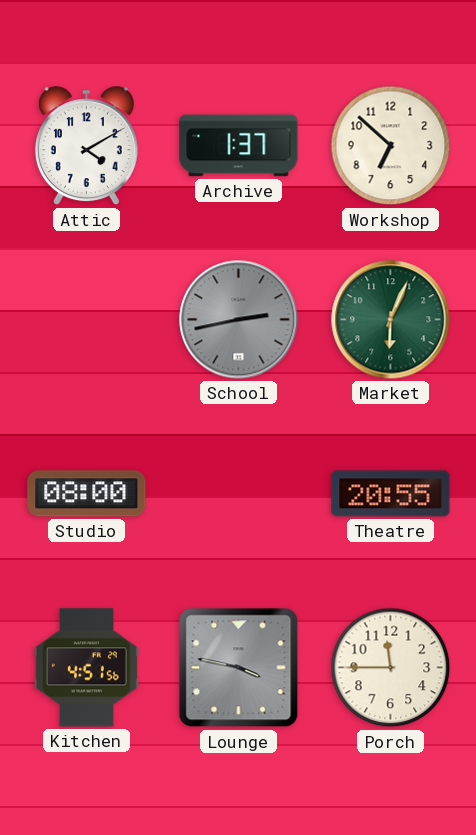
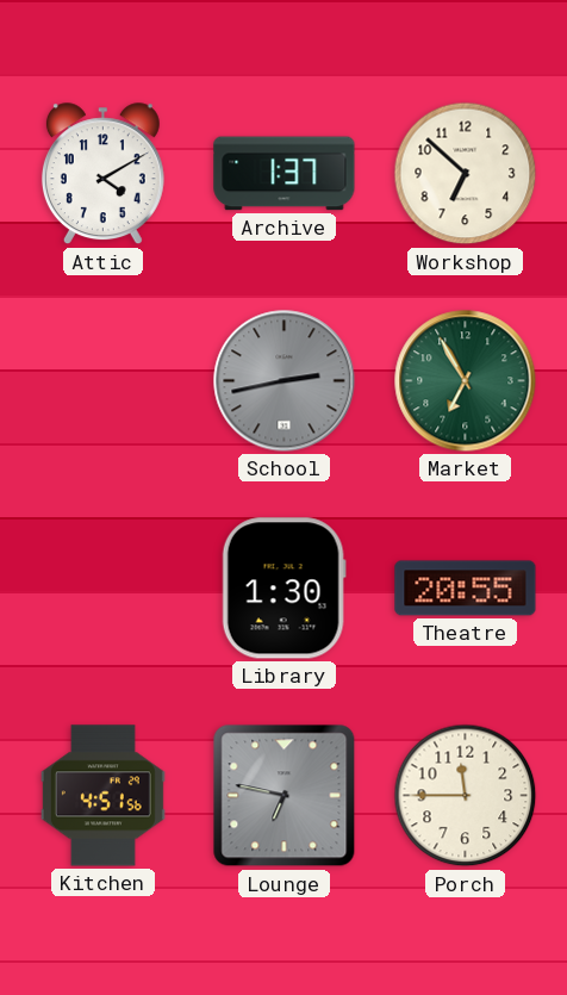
Market: 6:04 -> 6:55 (466, 381)
Studio: 08:00 -> none (87, 494)
Library: none -> 1:30 (283, 589)
Lounge: 3:47 -> 6:47 (285, 796)
